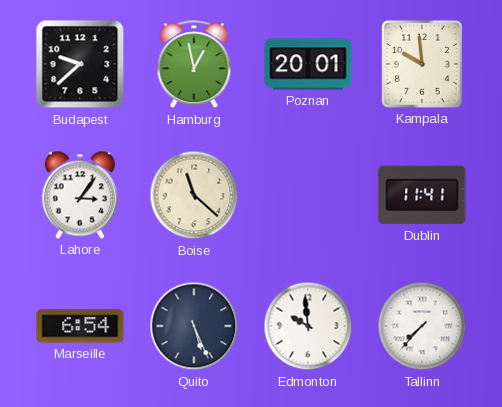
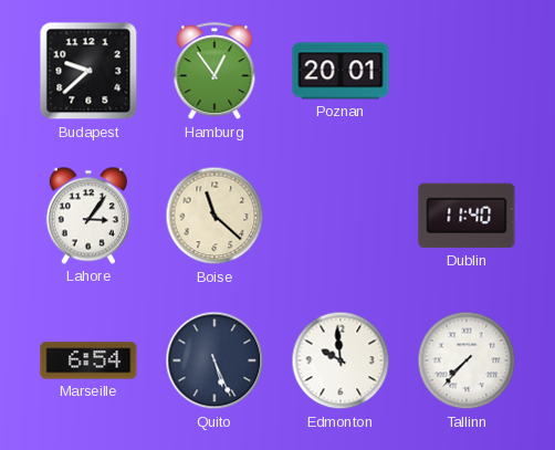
Hamburg: 12:58 -> 12:54 (214, 72)
Kampala: 9:59 -> none (422, 64)
Dublin: 11:41 -> 11:40 (467, 216)
